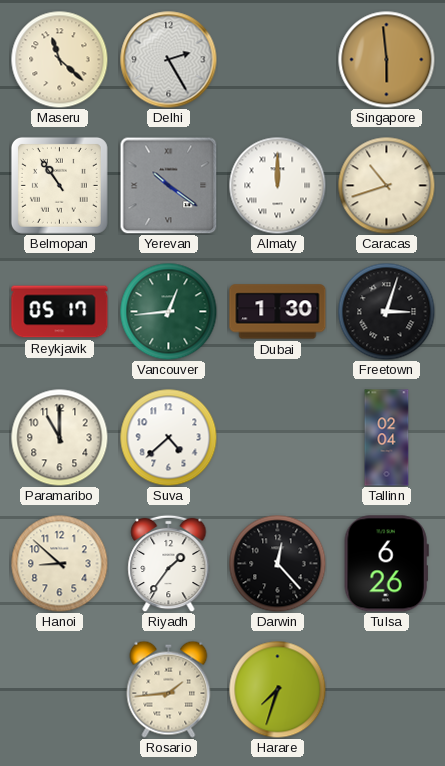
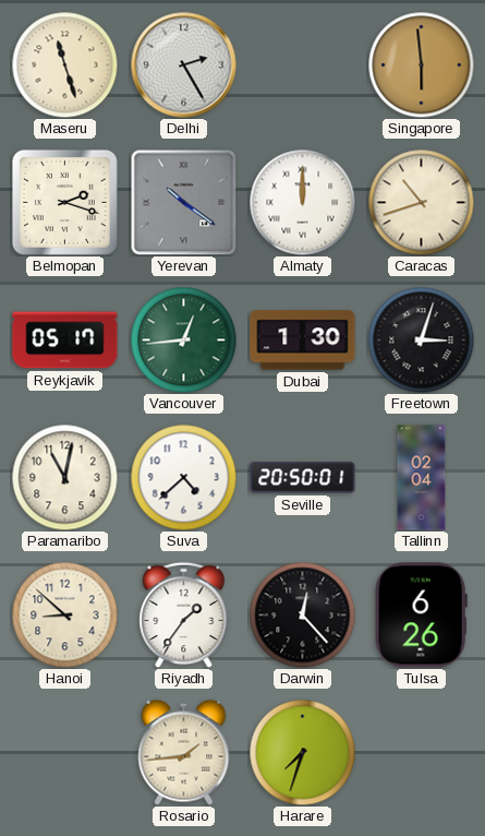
Maseru: 11:22 -> 11:27 (64, 64)
Belmopan: 10:54 -> 2:18 (64, 202)
Paramaribo: 11:00 -> 11:02 (64, 477)
Seville: none -> 20:50 (303, 478)
